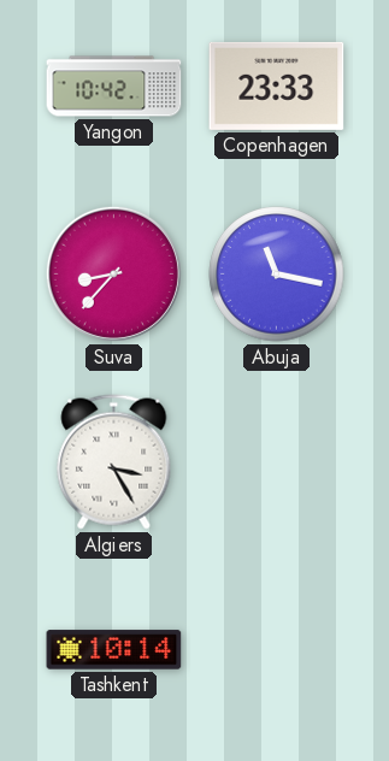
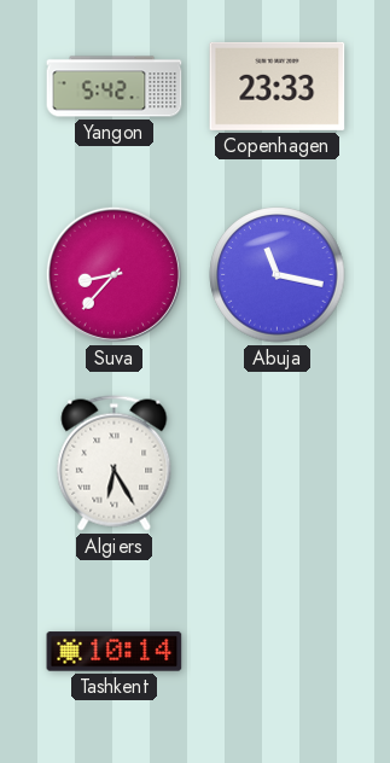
Yangon: 10:42 -> 5:42 (115, 87)
Algiers: 3:25 -> 6:25 (115, 464)
